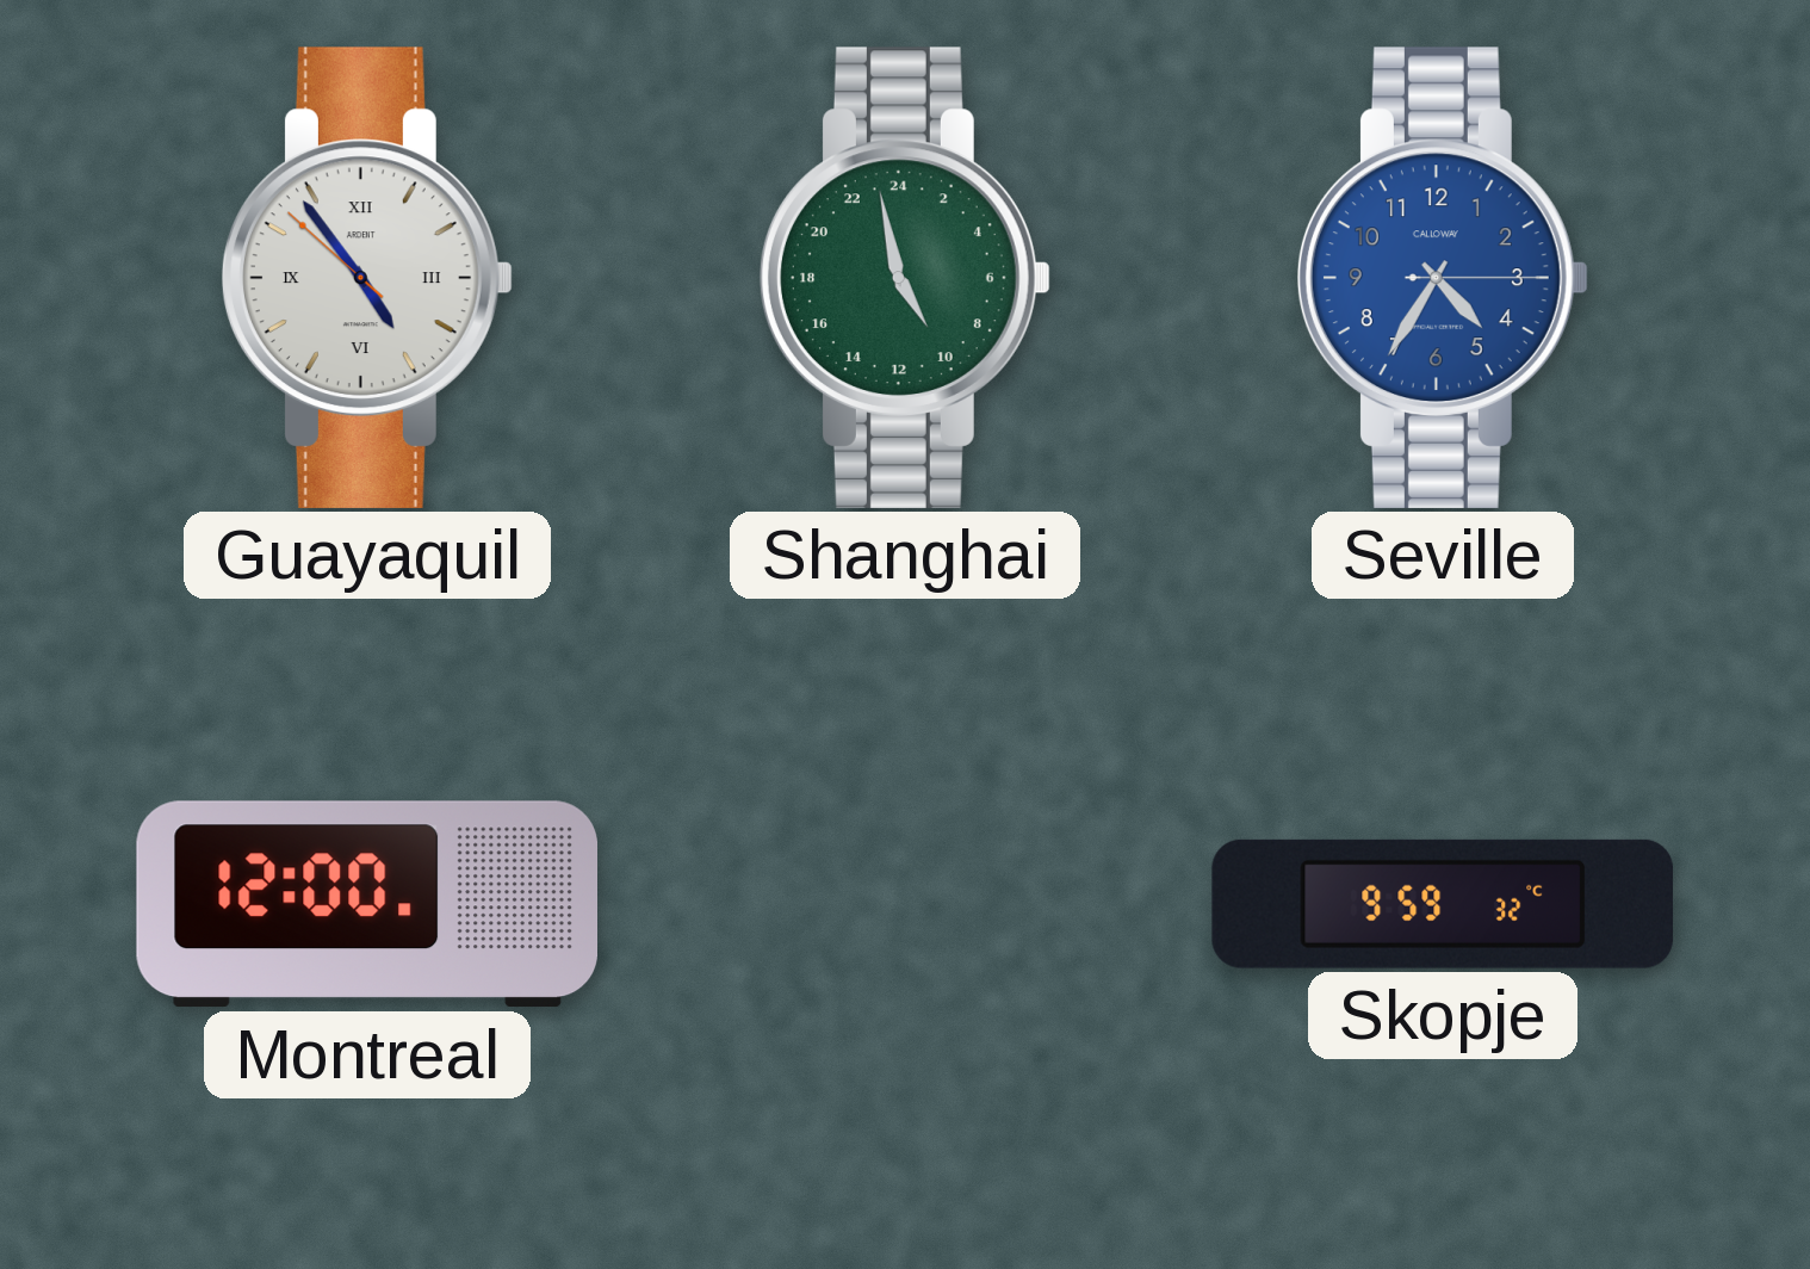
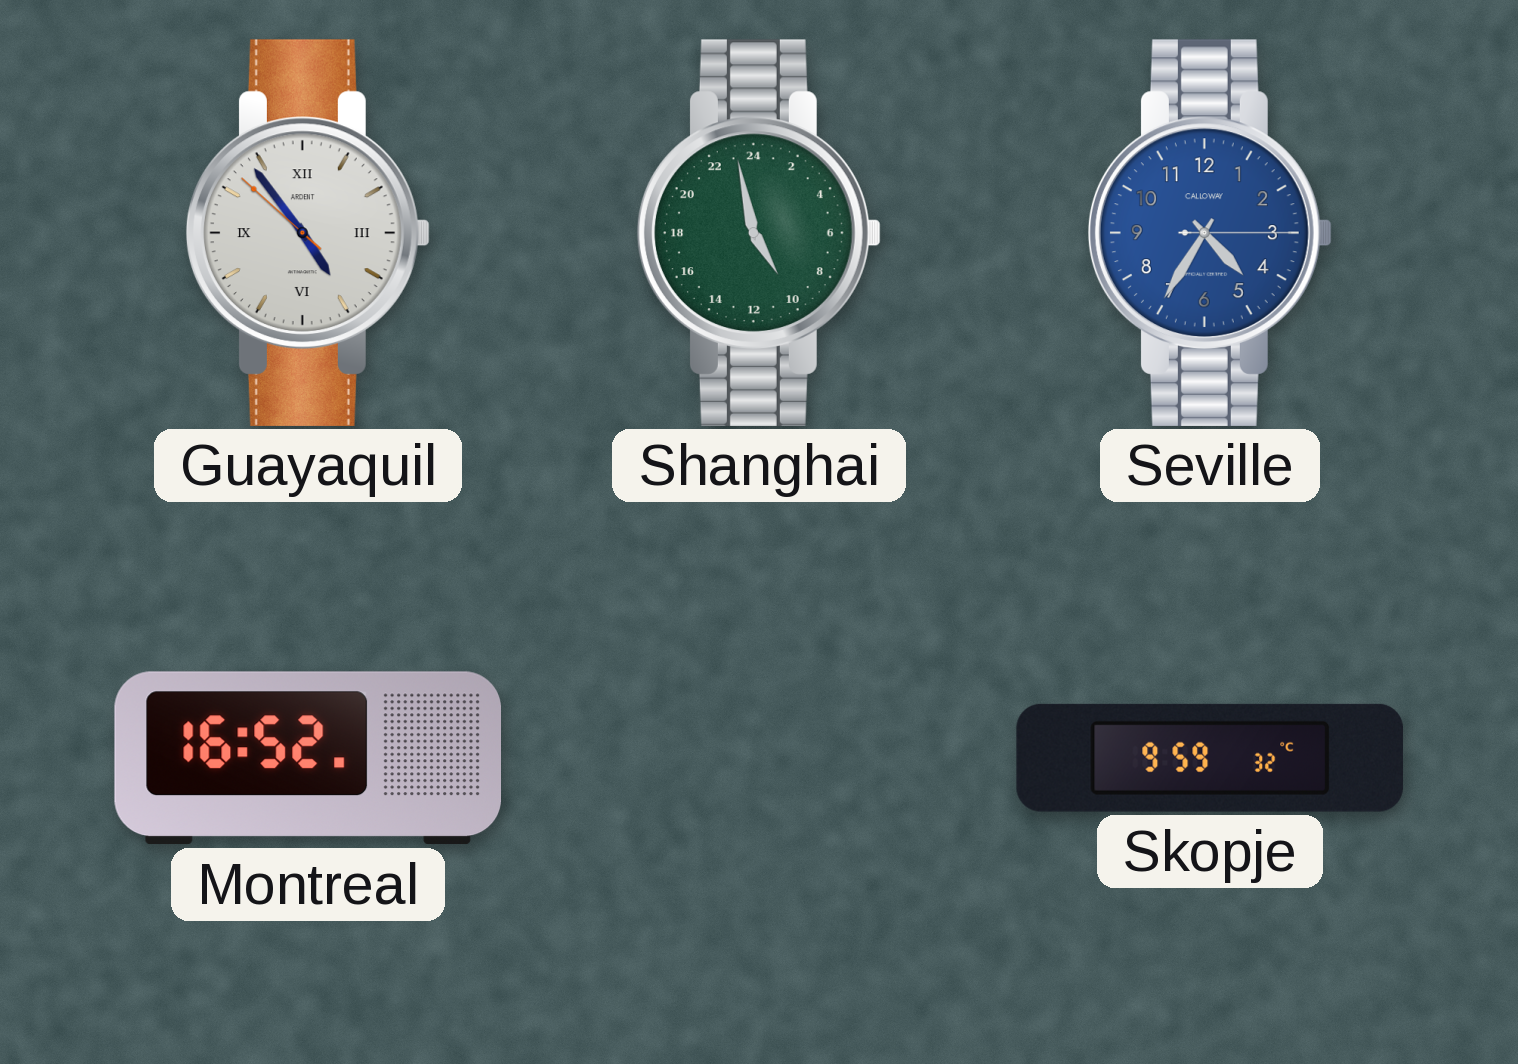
Montreal: 12:00 -> 16:52 (307, 758)
